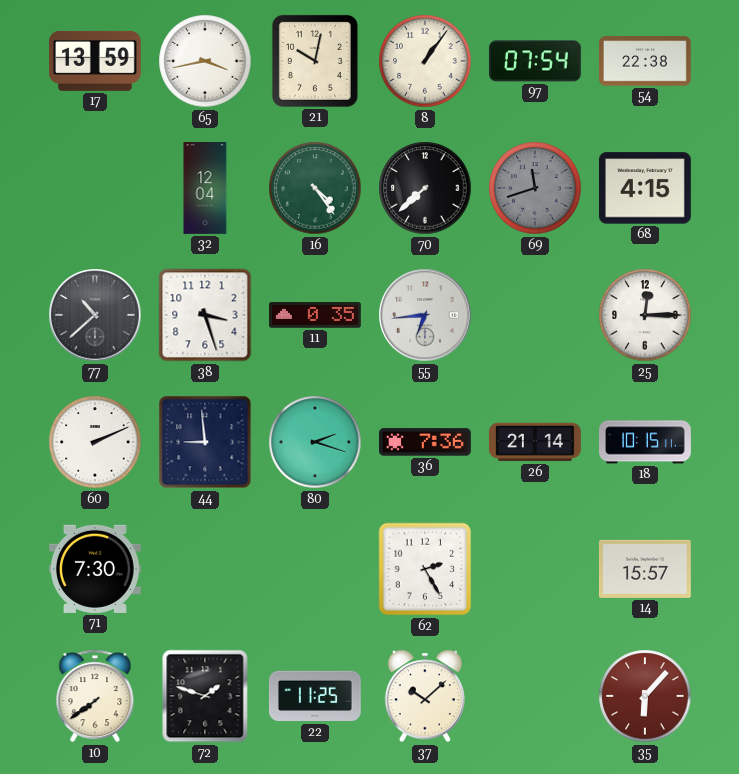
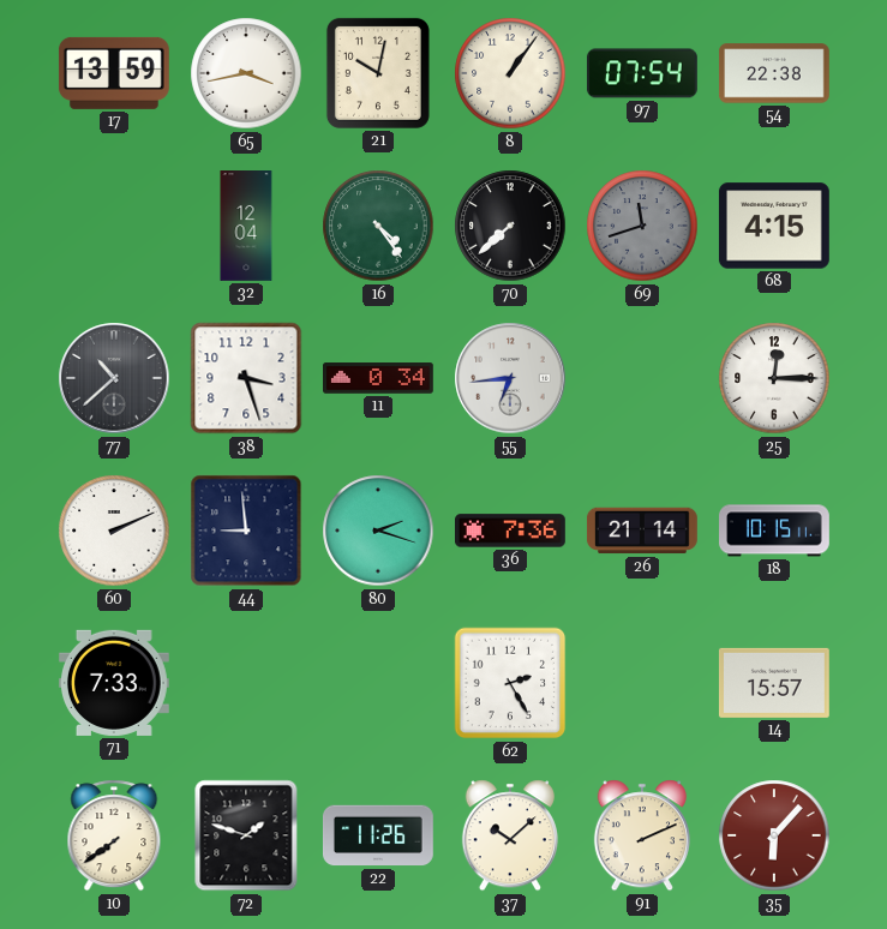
11: 0:35 -> 0:34 (379, 378)
71: 7:30 -> 7:33 (114, 683)
22: 11:25 -> 11:26 (378, 835)
91: none -> 2:11 (642, 835)
